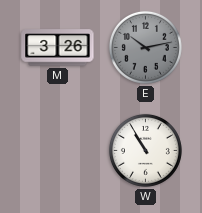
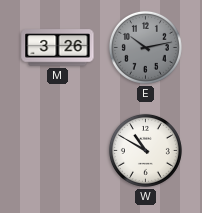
W: 10:55 -> 10:50 (145, 150)
